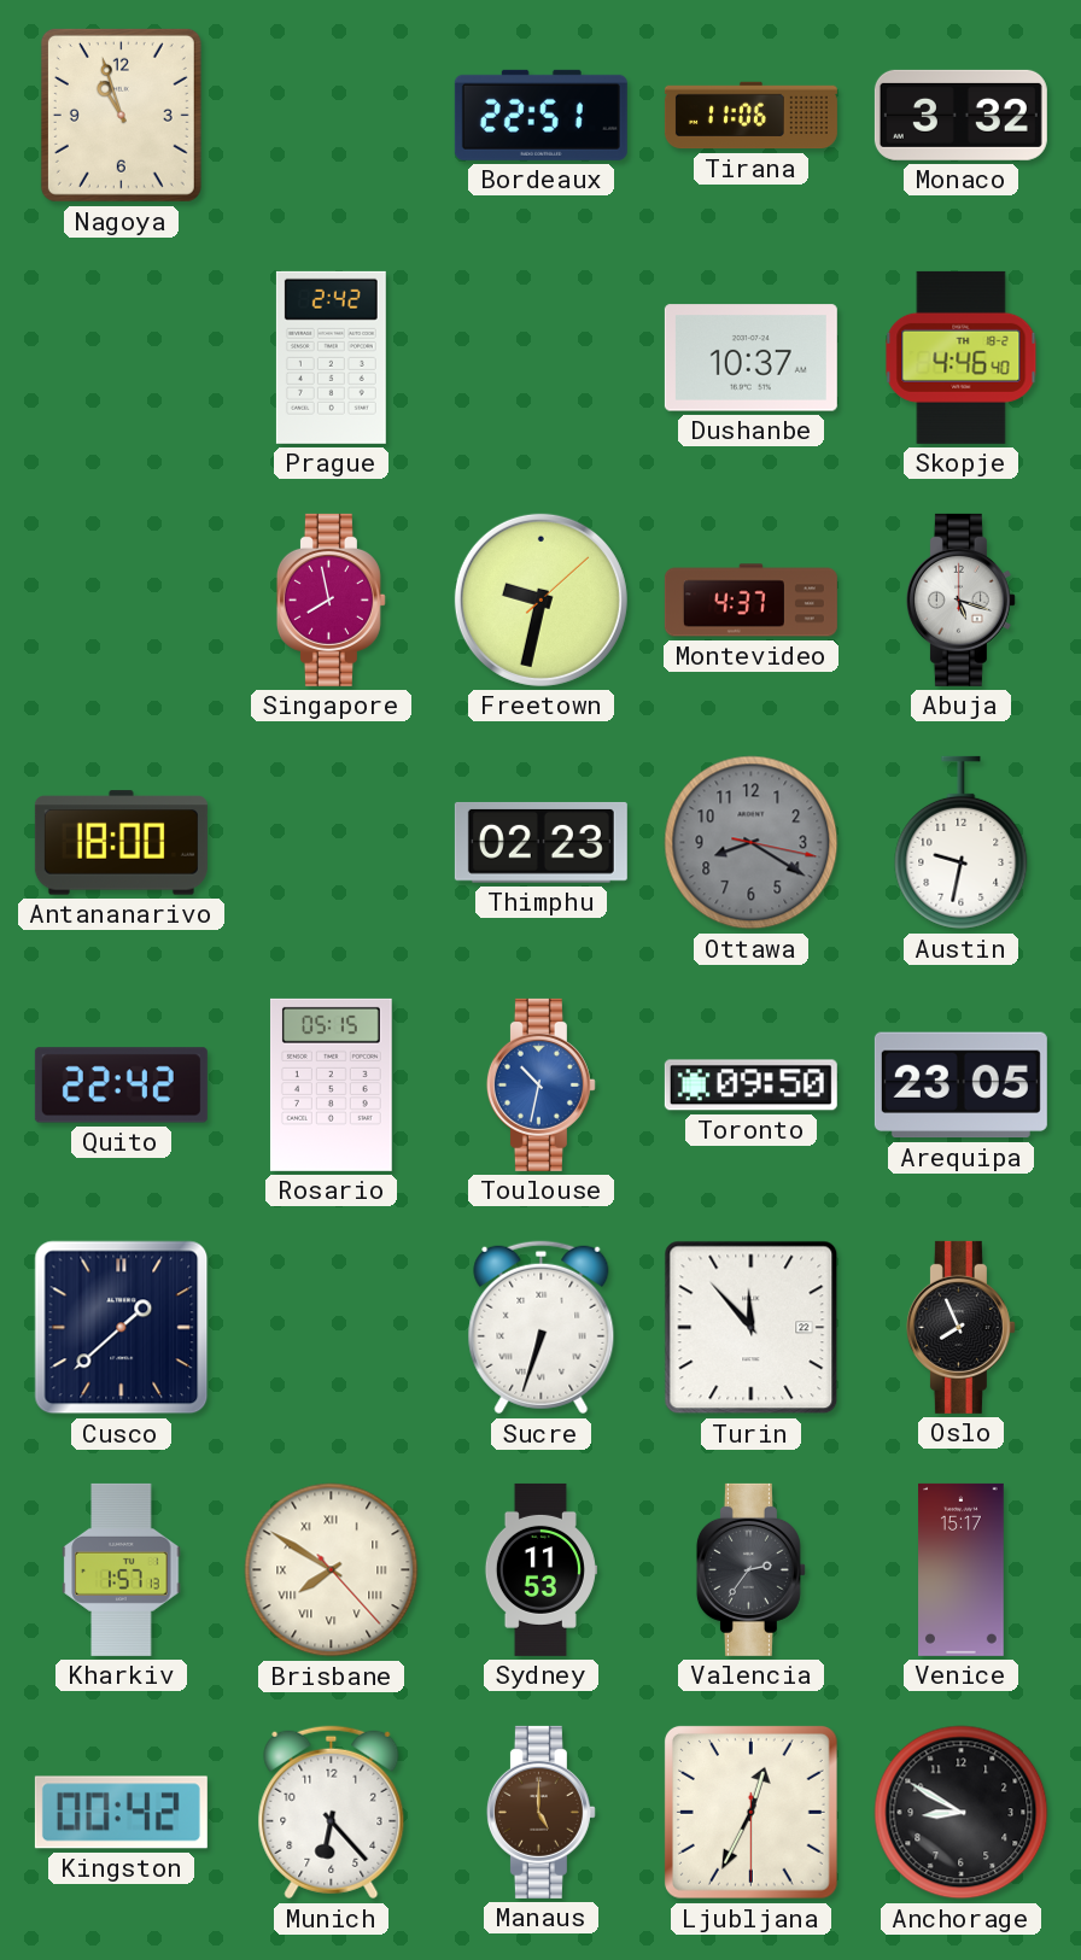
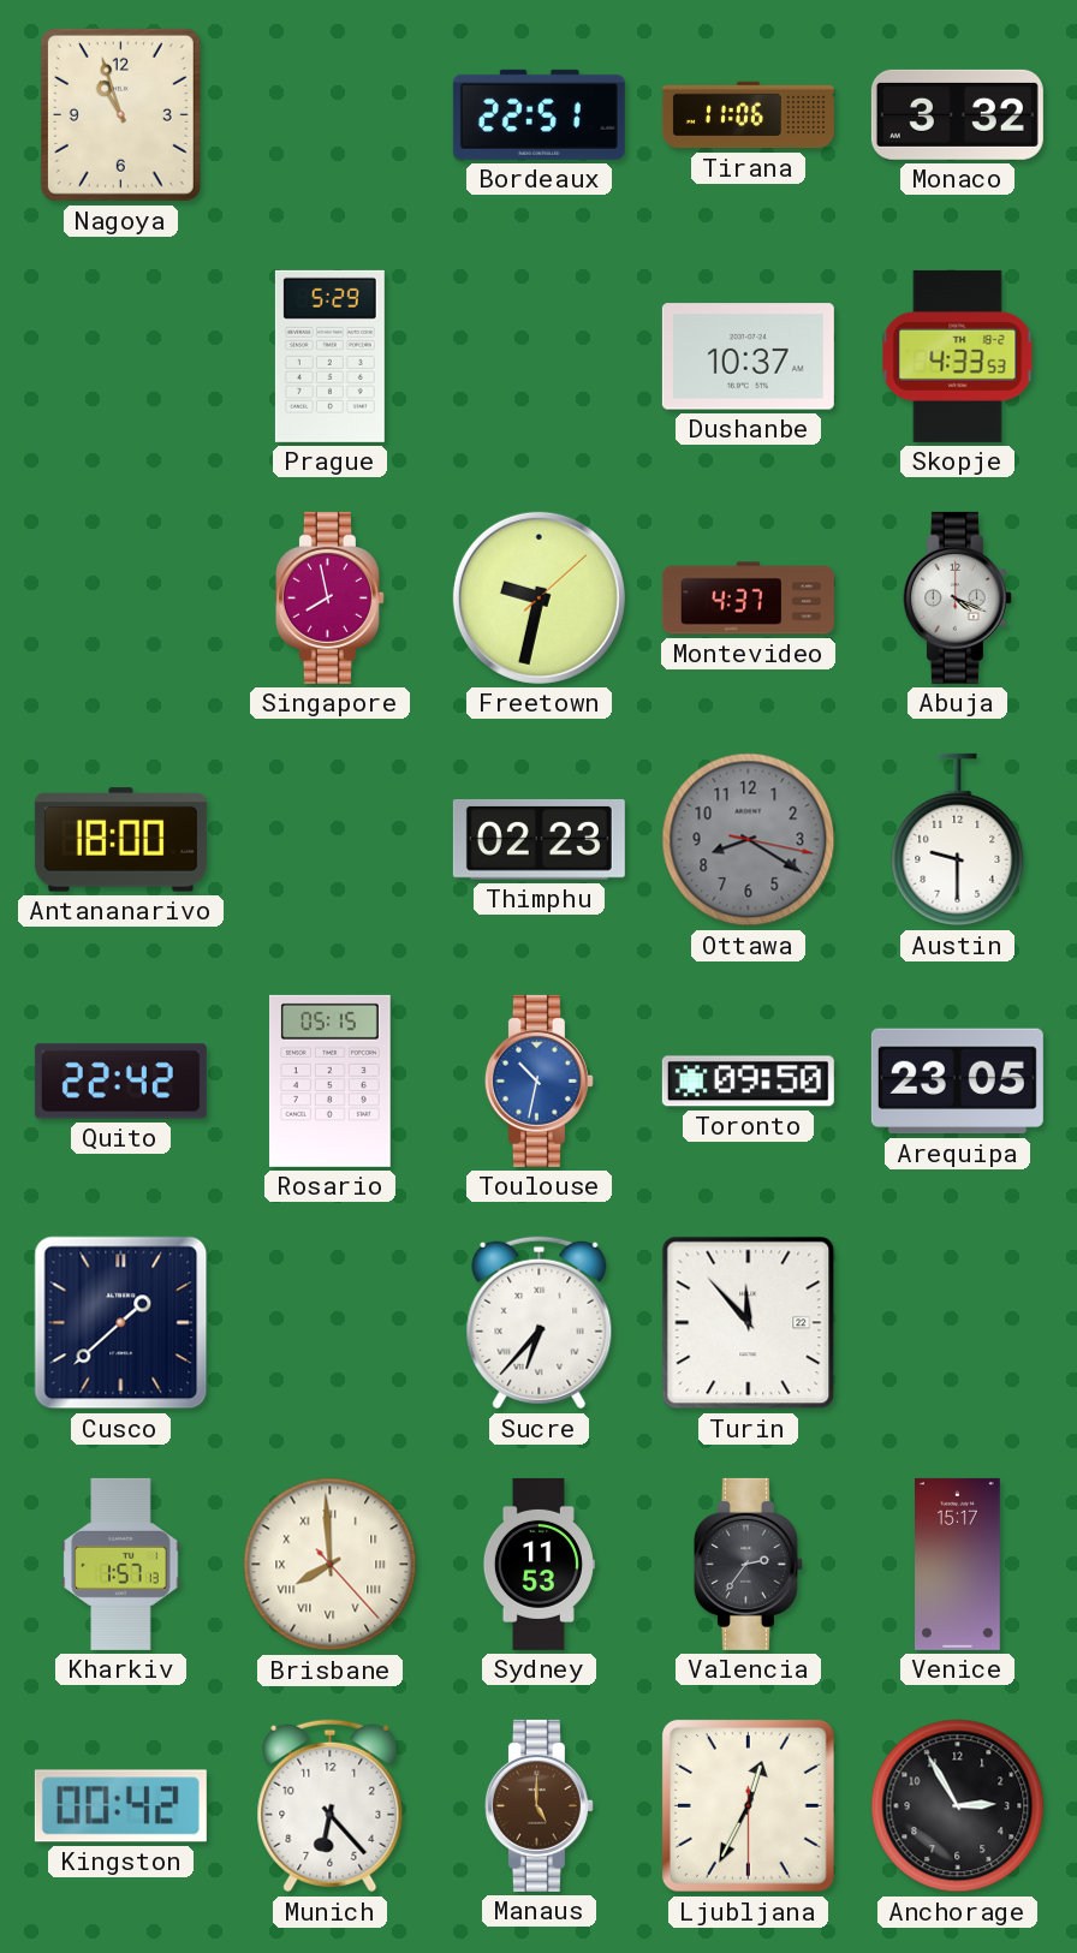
Prague: 2:42 -> 5:29 (329, 356)
Skopje: 4:46 -> 4:33 (958, 356)
Abuja: 5:18 -> 4:19 (957, 597)
Austin: 9:32 -> 9:30 (958, 840)
Sucre: 6:33 -> 6:37 (540, 1323)
Oslo: 7:56 -> none (960, 1327)
Brisbane: 7:50 -> 7:59 (331, 1565)
Anchorage: 8:50 -> 2:55 (958, 1806)
